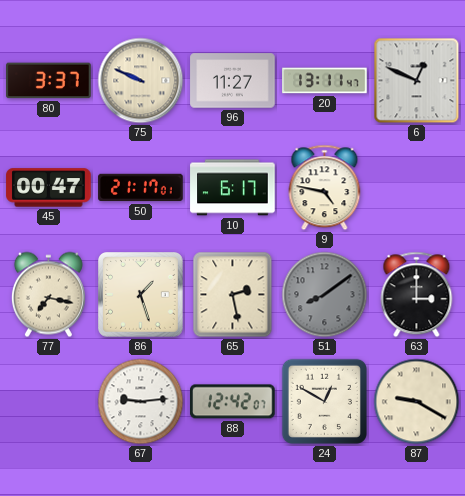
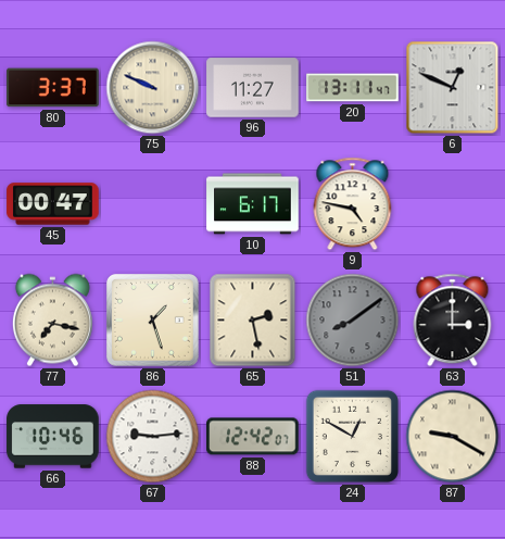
50: 21:17 -> none (141, 188)
66: none -> 10:46 (53, 437)
